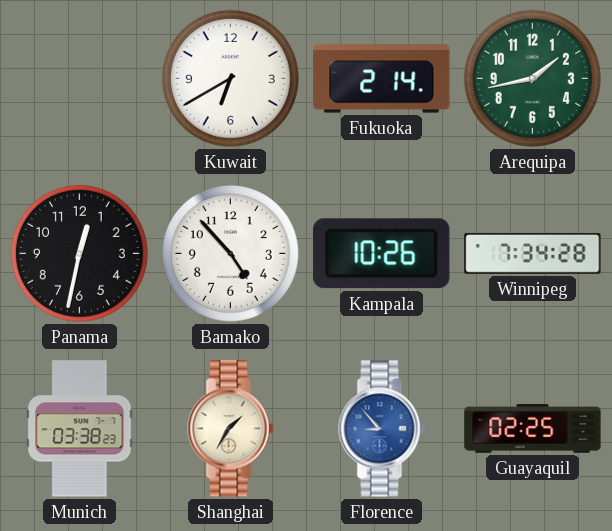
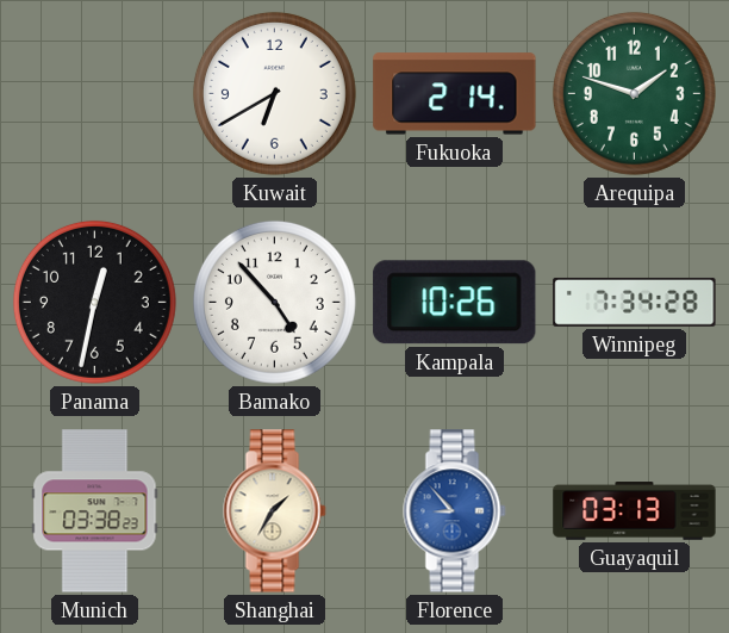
Arequipa: 1:43 -> 1:48 (634, 93)
Guayaquil: 02:25 -> 03:13 (635, 511)
